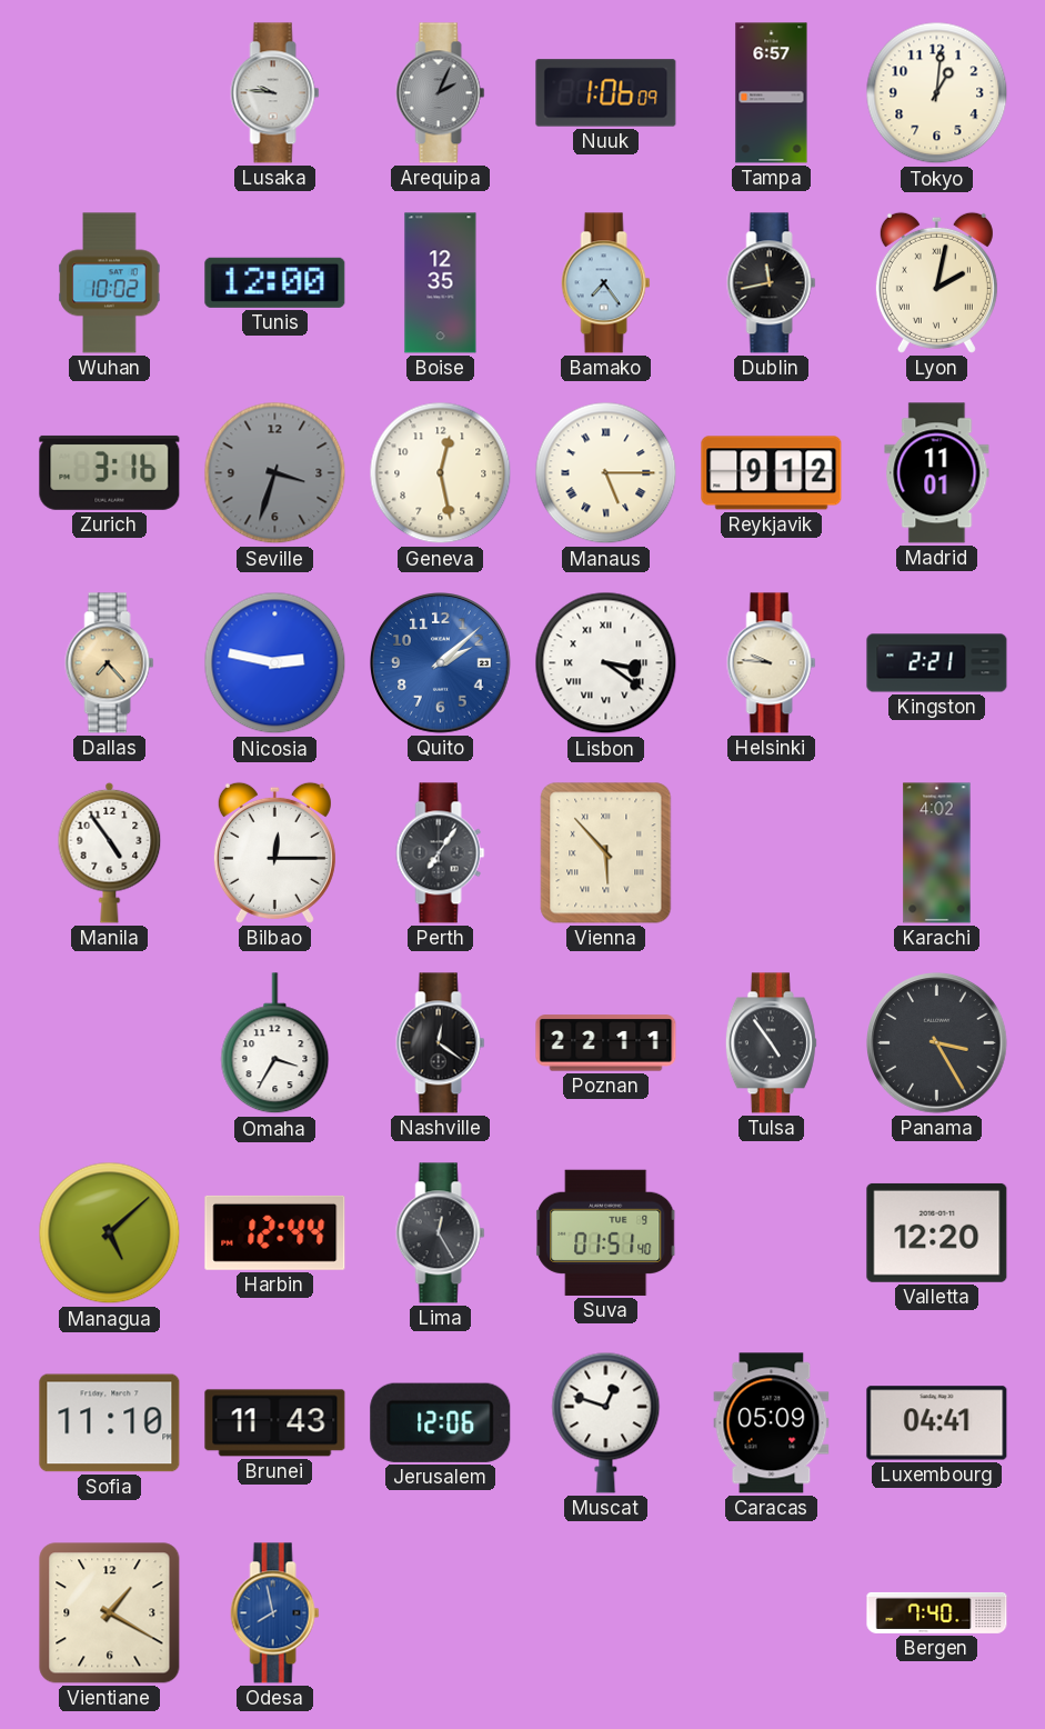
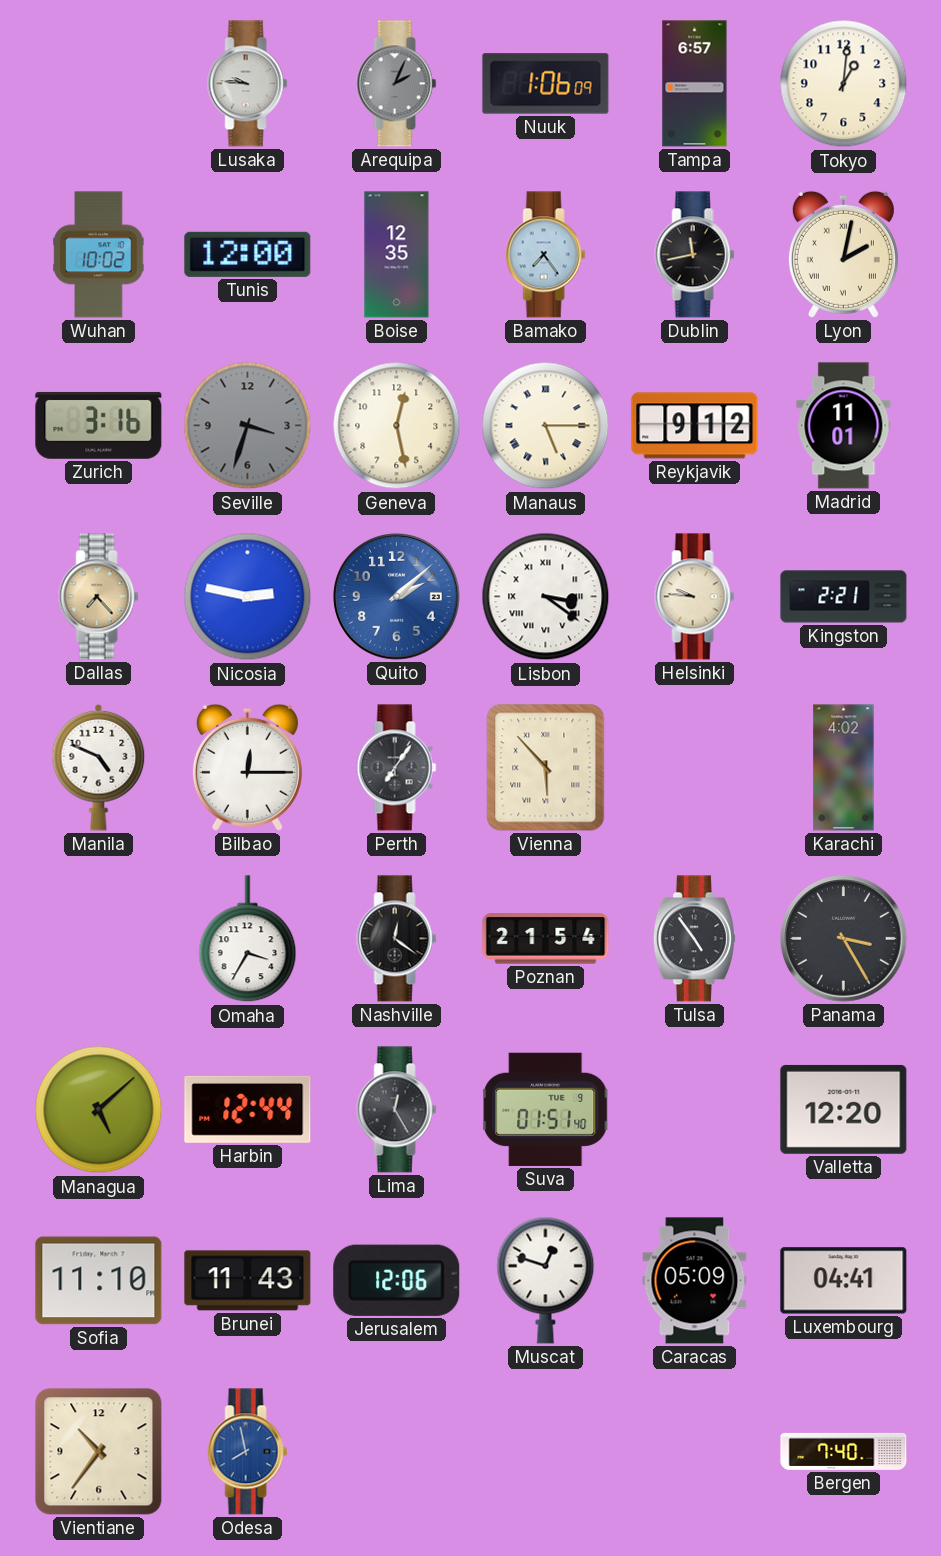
Manila: 4:54 -> 4:49 (99, 767)
Poznan: 22:11 -> 21:54 (546, 939)
Vientiane: 1:20 -> 10:36 (99, 1452)
